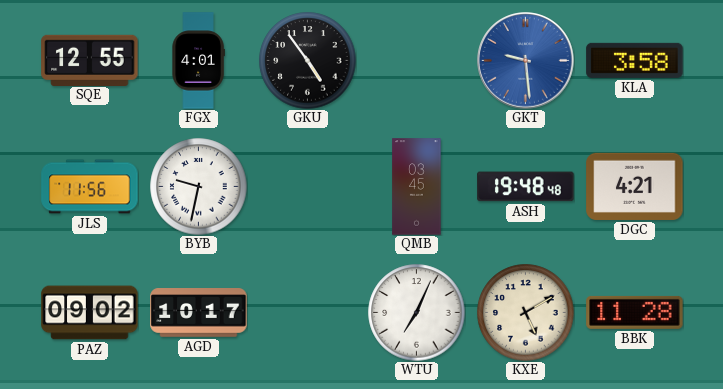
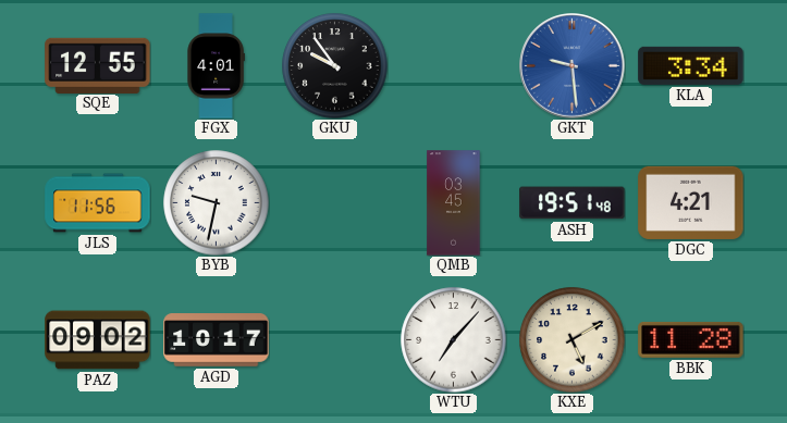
GKU: 4:54 -> 9:54 (335, 66)
KLA: 3:58 -> 3:34 (691, 65)
ASH: 19:48 -> 19:51 (573, 203)
WTU: 7:04 -> 7:07 (454, 340)
